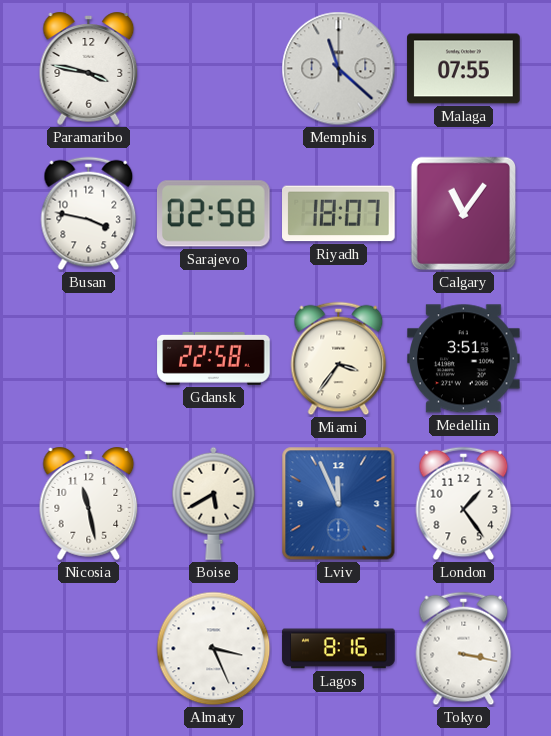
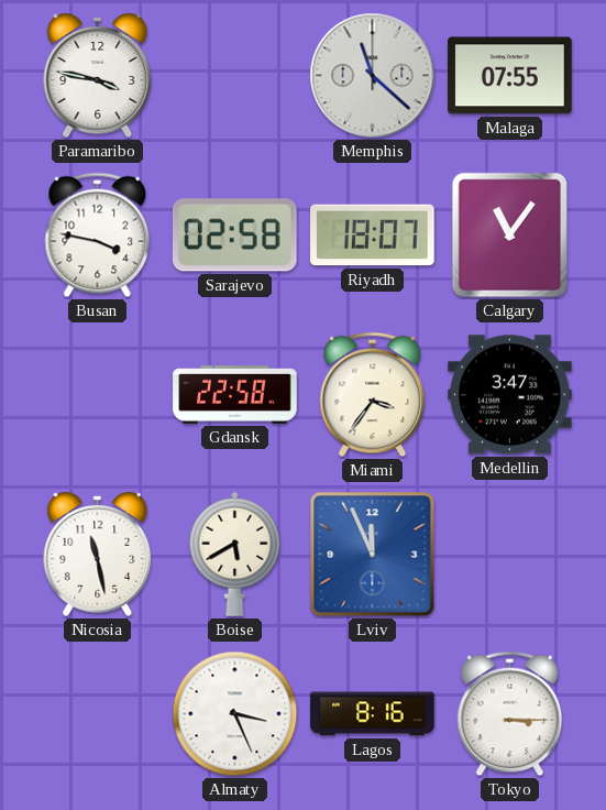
Medellin: 3:51 -> 3:47 (510, 395)
London: 1:24 -> none (464, 504)
Tokyo: 3:17 -> 3:15 (510, 714)
